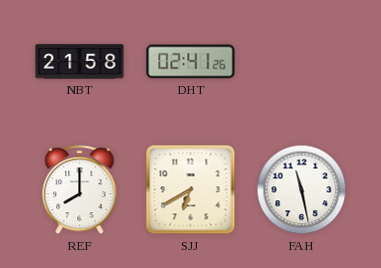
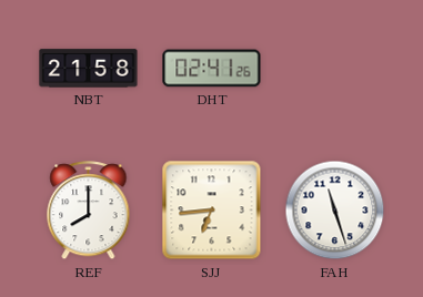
SJJ: 6:40 -> 6:44 (212, 211)
FAH: 11:28 -> 11:27 (335, 211)
